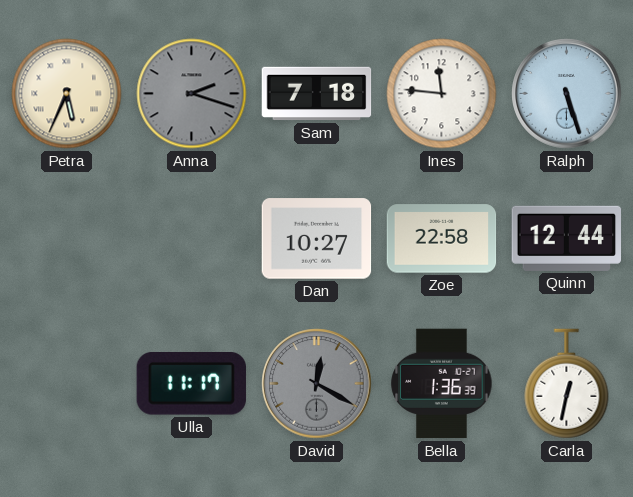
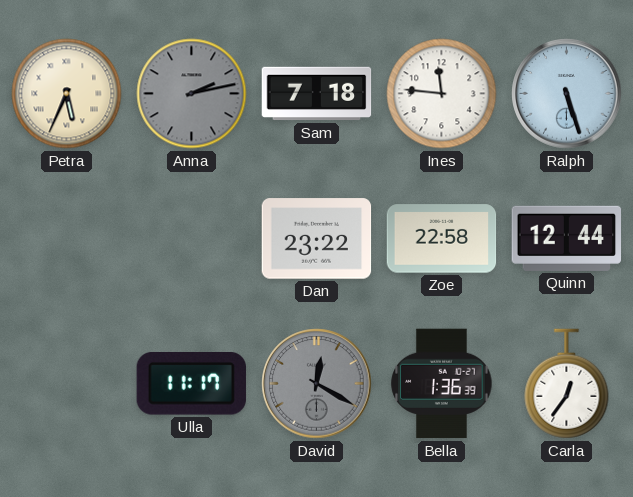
Anna: 2:18 -> 2:13 (192, 94)
Dan: 10:27 -> 23:22 (317, 239)
Carla: 12:32 -> 12:36 (567, 384)
